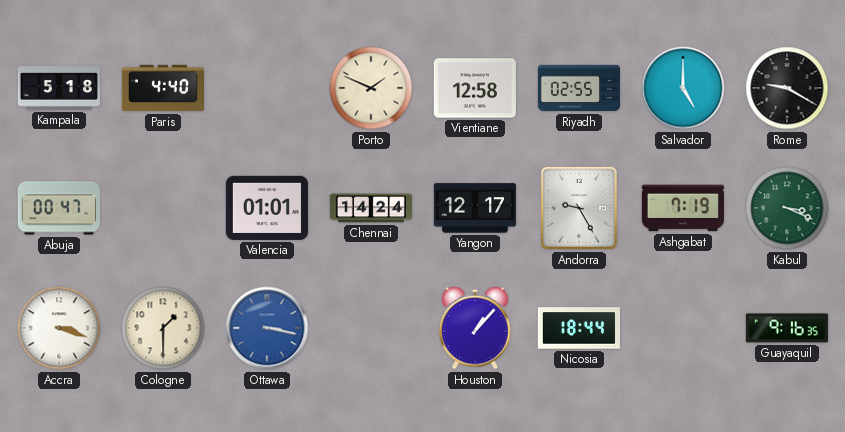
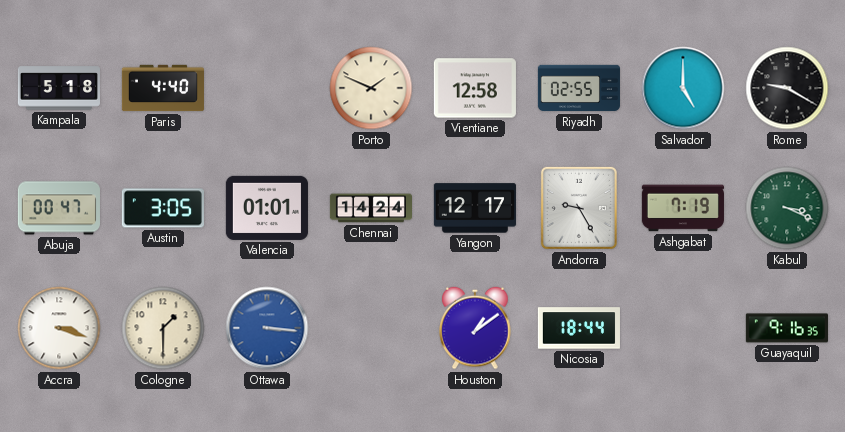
Austin: none -> 3:05 (163, 208)
Ottawa: 3:17 -> 3:16 (267, 328)
Houston: 1:07 -> 1:09 (475, 328)
